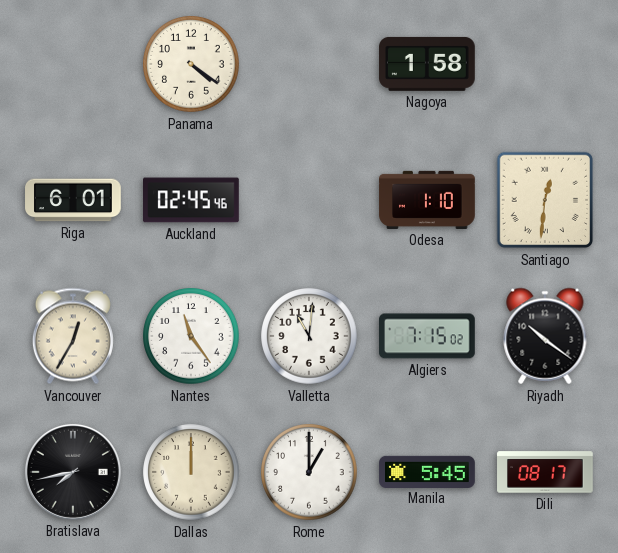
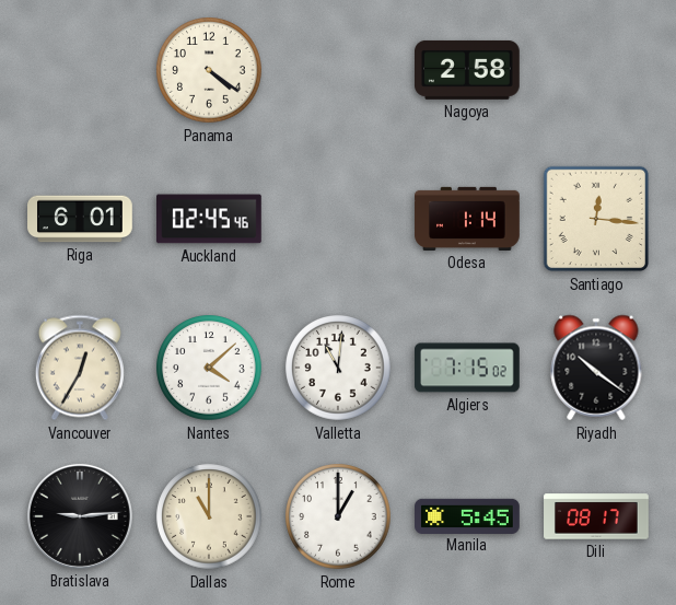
Nagoya: 1:58 -> 2:58 (468, 70)
Odesa: 1:10 -> 1:14 (467, 219)
Santiago: 12:31 -> 12:16 (596, 219)
Nantes: 11:24 -> 4:08 (209, 368)
Bratislava: 7:43 -> 9:14 (80, 516)
Dallas: 12:00 -> 11:00 (209, 516)
